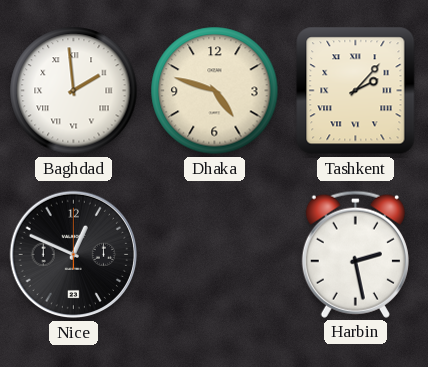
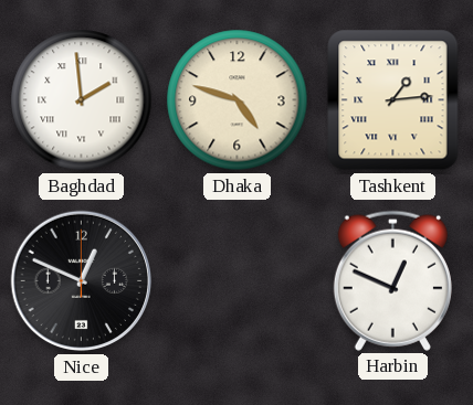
Tashkent: 2:07 -> 1:14 (393, 100)
Harbin: 2:28 -> 12:49 (392, 280)
